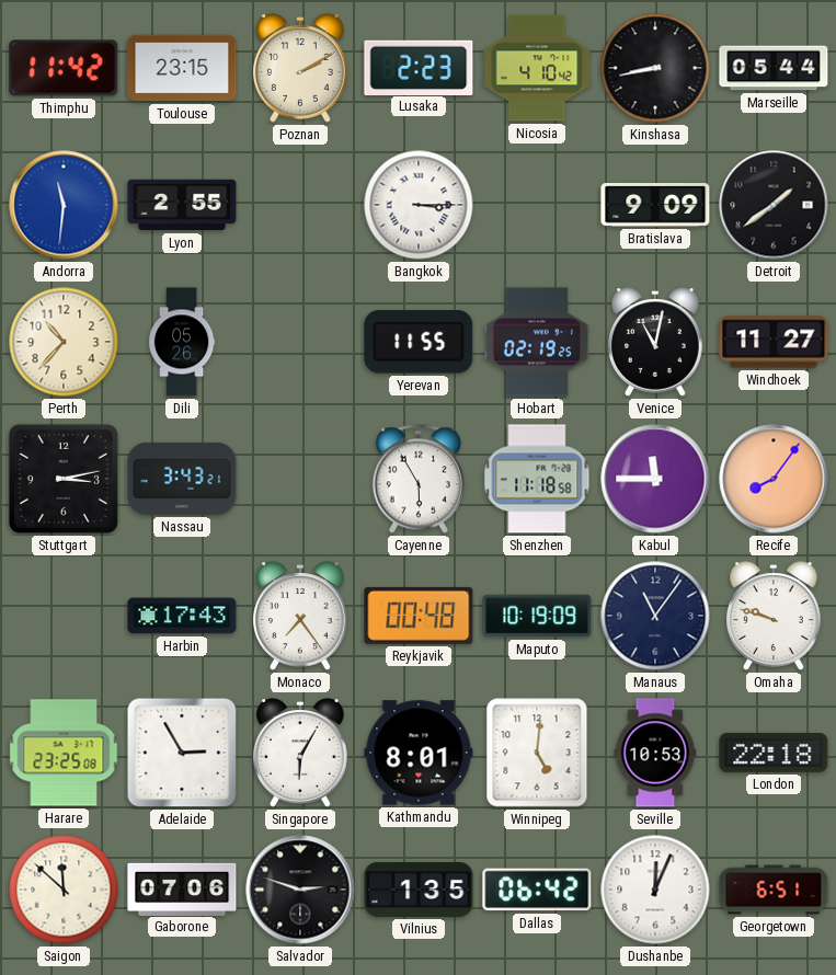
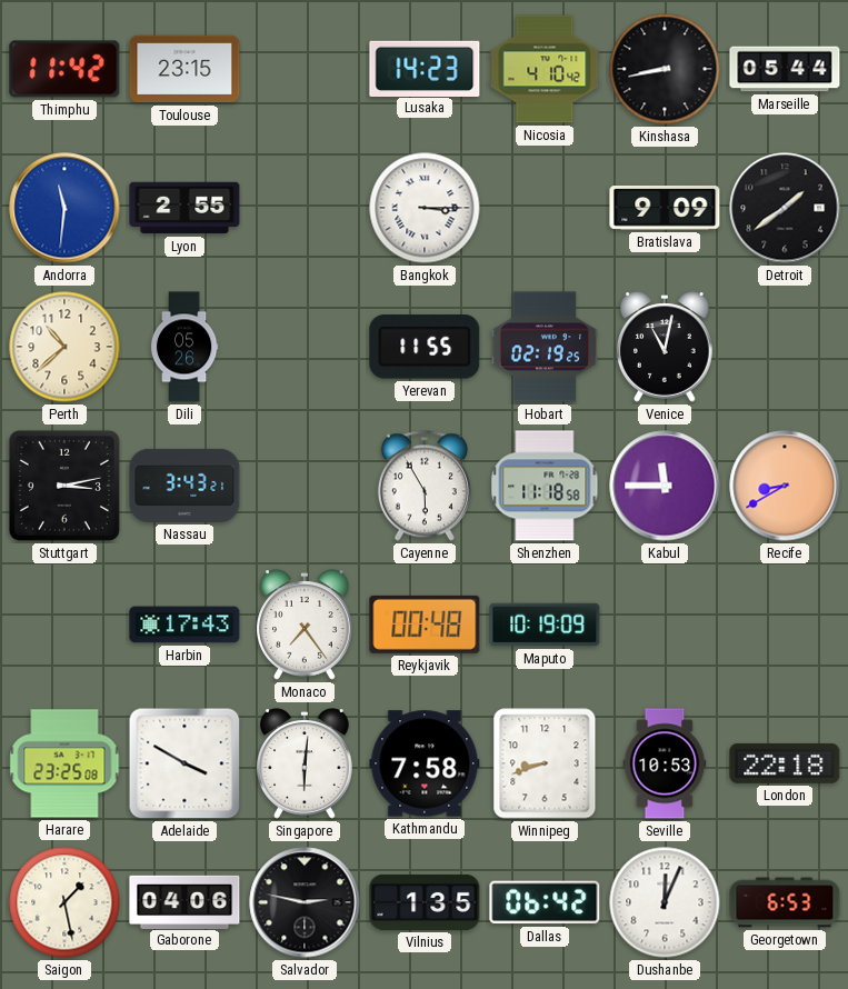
Poznan: 2:10 -> none (301, 68)
Lusaka: 2:23 -> 14:23 (425, 68)
Perth: 10:37 -> 10:38 (64, 347)
Windhoek: 11:27 -> none (774, 342)
Recife: 8:06 -> 8:40 (785, 486)
Manaus: 11:06 -> none (655, 616)
Omaha: 9:48 -> none (775, 616)
Adelaide: 2:55 -> 3:50 (184, 763)
Singapore: 6:05 -> 6:01 (306, 763)
Kathmandu: 8:01 -> 7:58 (425, 763)
Winnipeg: 5:01 -> 8:42 (545, 763)
Saigon: 11:52 -> 1:28 (64, 902)
Gaborone: 07:06 -> 04:06 (184, 901)
Salvador: 2:48 -> 2:47 (305, 902)
Georgetown: 6:51 -> 6:53 (785, 902)
